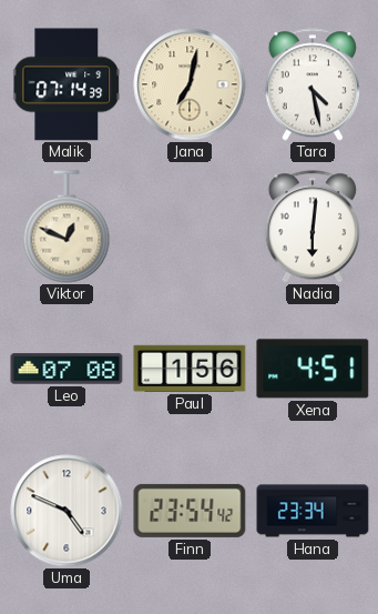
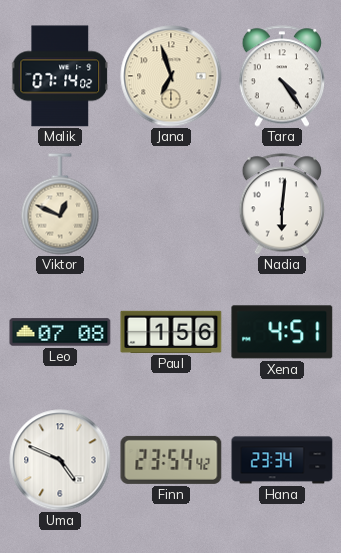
Malik: 07:14:39 -> 07:14:02 (60, 76)
Jana: 7:02 -> 6:57 (171, 76)
Tara: 4:28 -> 4:24 (281, 76)
